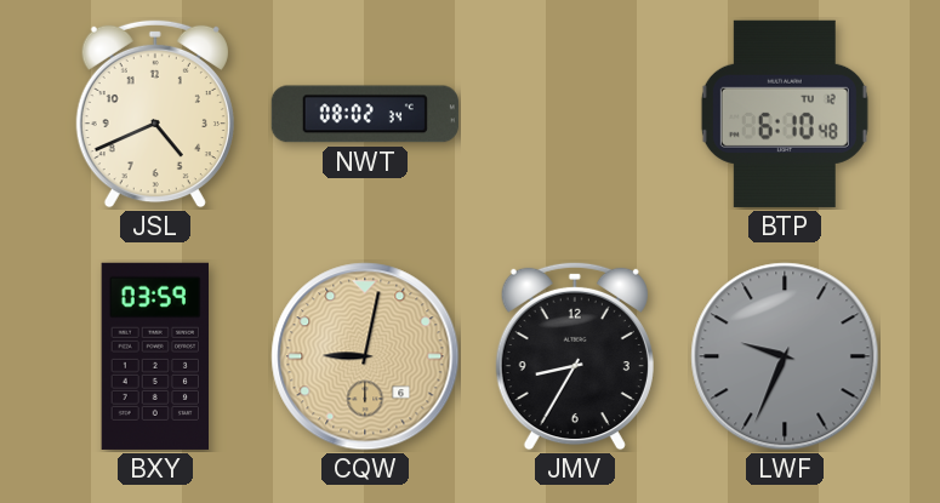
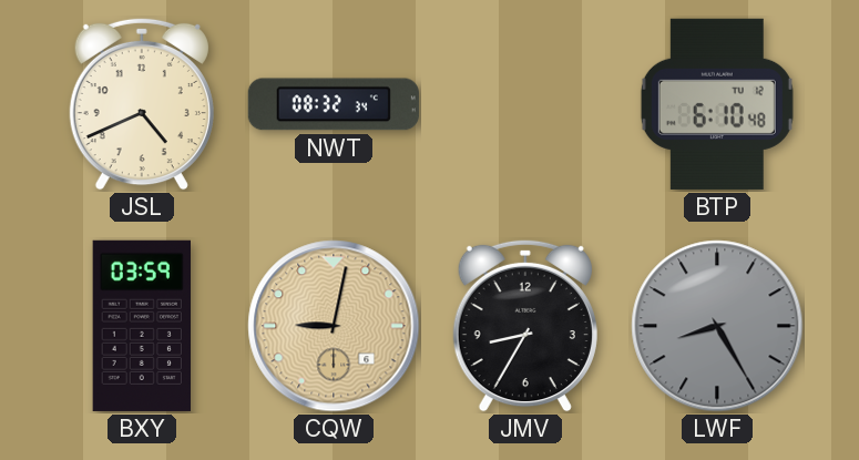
NWT: 08:02 -> 08:32 (334, 104)
LWF: 9:34 -> 8:25 (717, 326)
